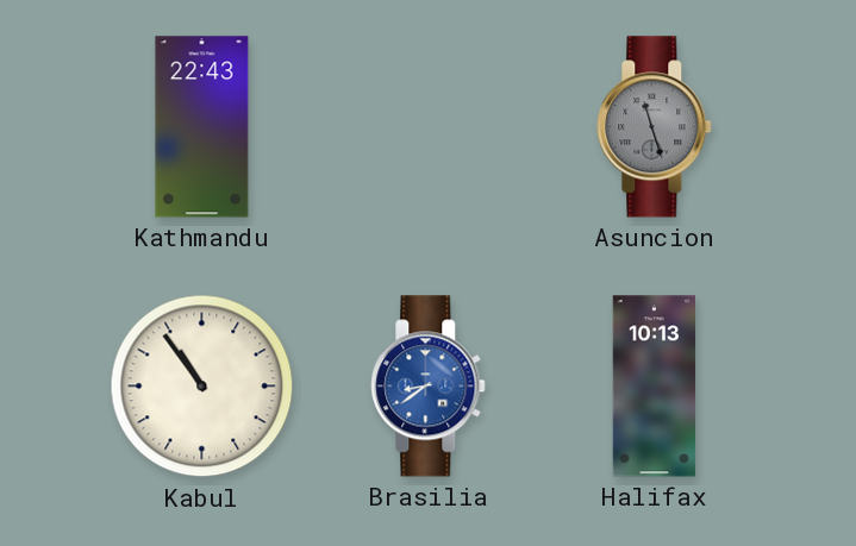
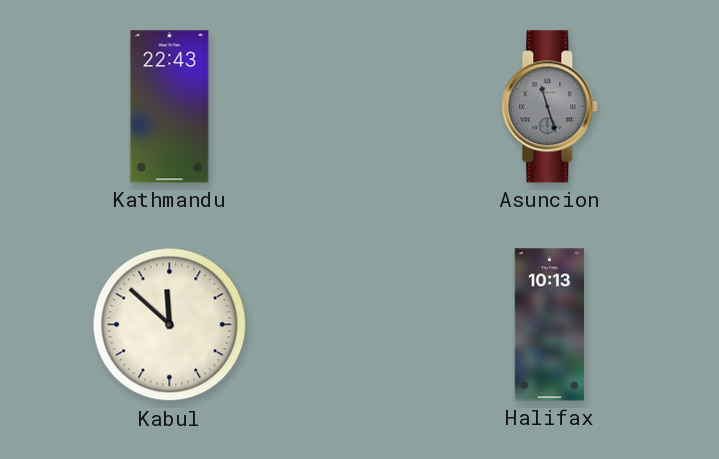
Kabul: 10:54 -> 11:52 (170, 325)
Brasilia: 8:39 -> none (429, 387)
